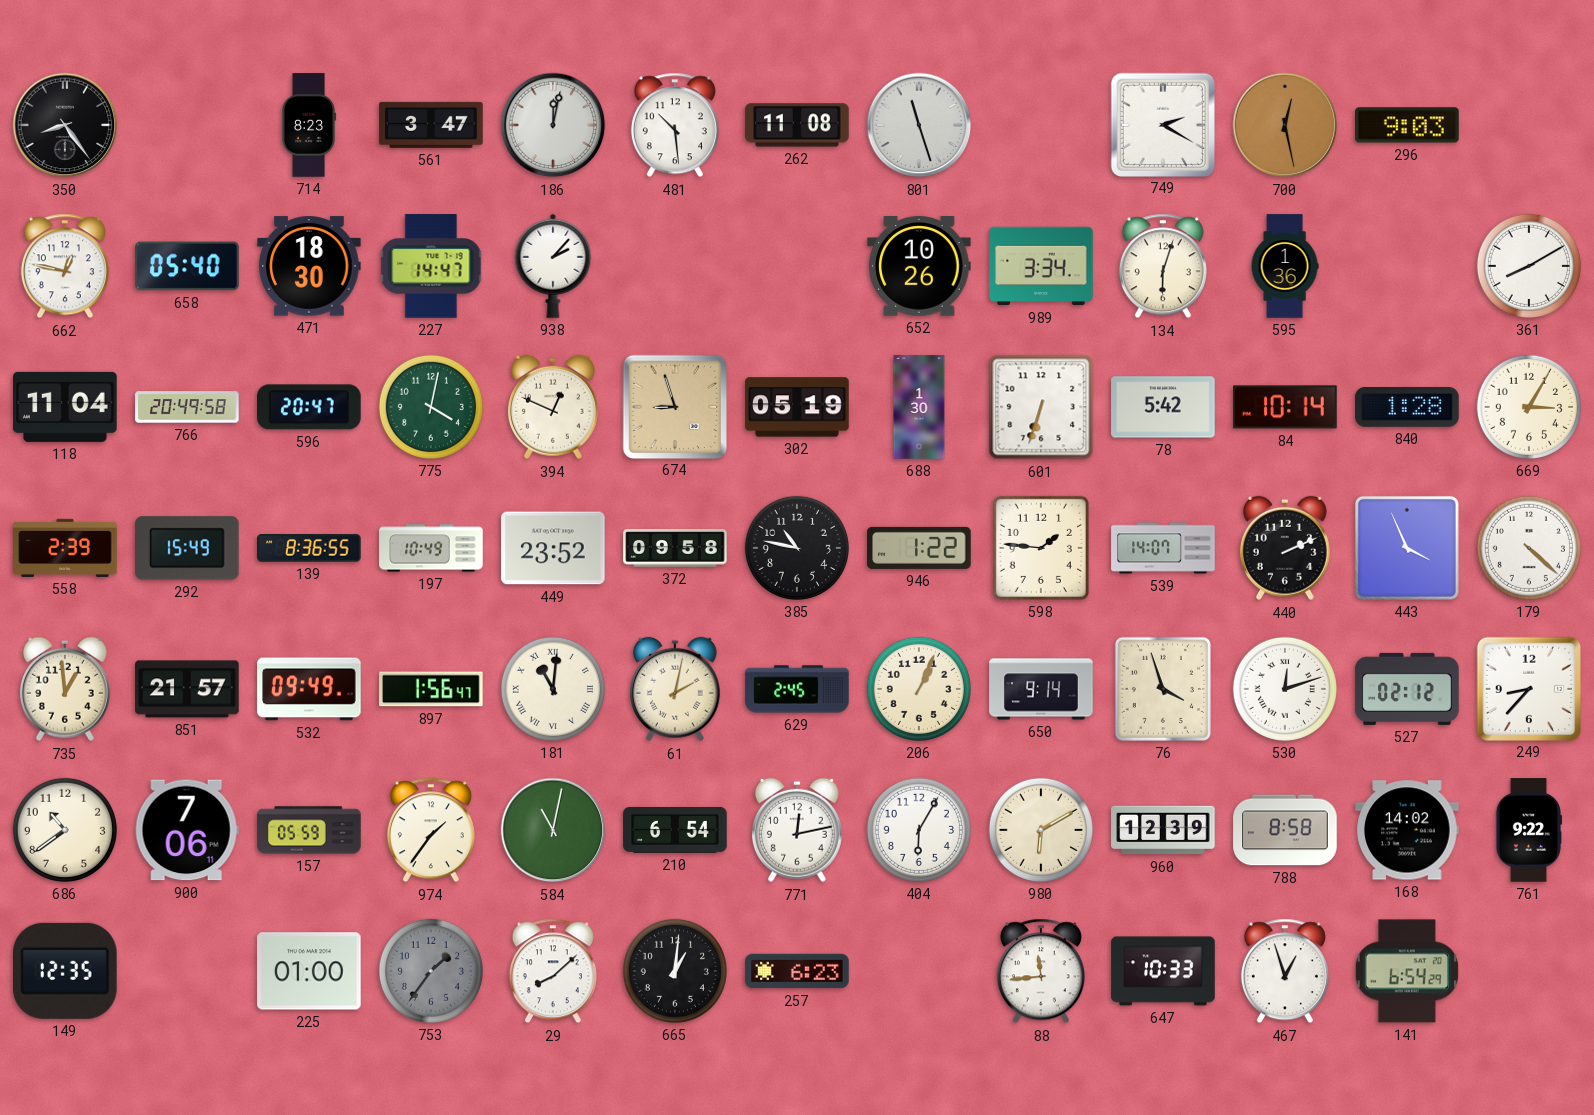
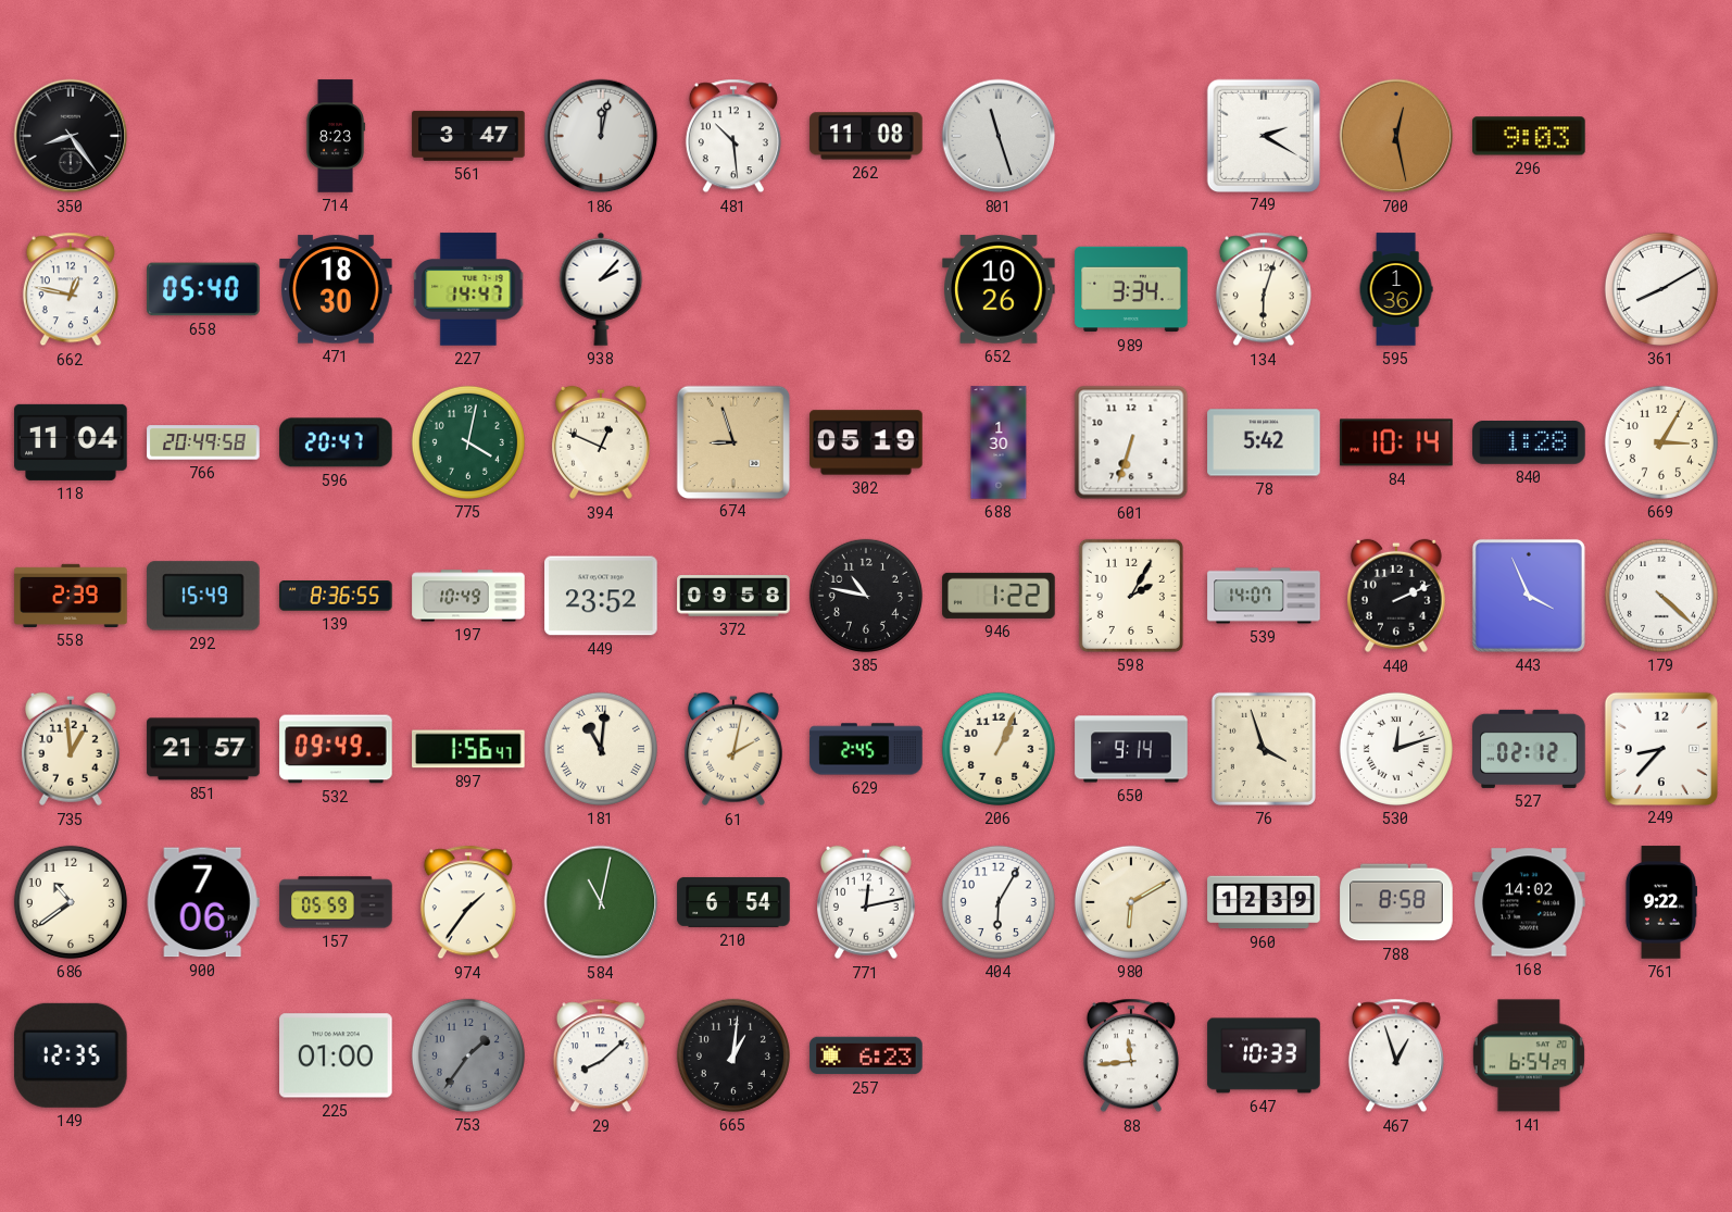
598: 1:46 -> 2:05 (1131, 596)
